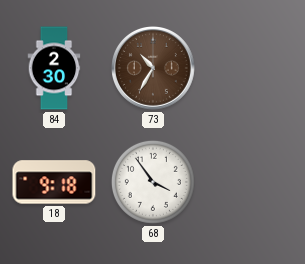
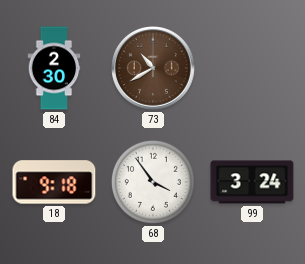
73: 10:35 -> 10:40 (154, 69)
99: none -> 3:24 (252, 182)
